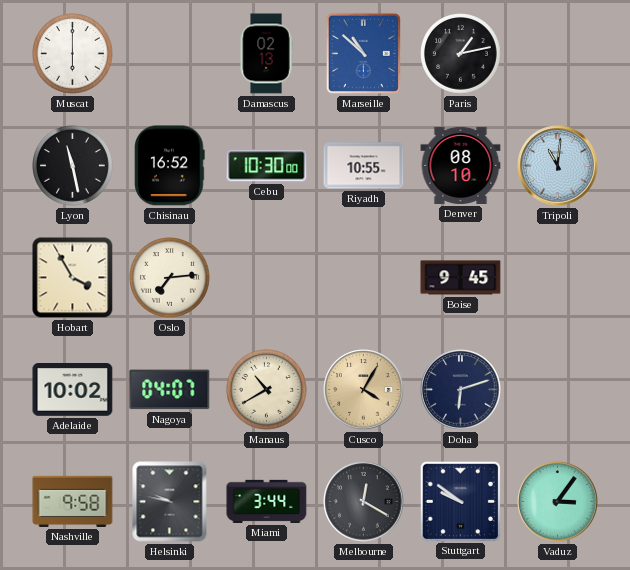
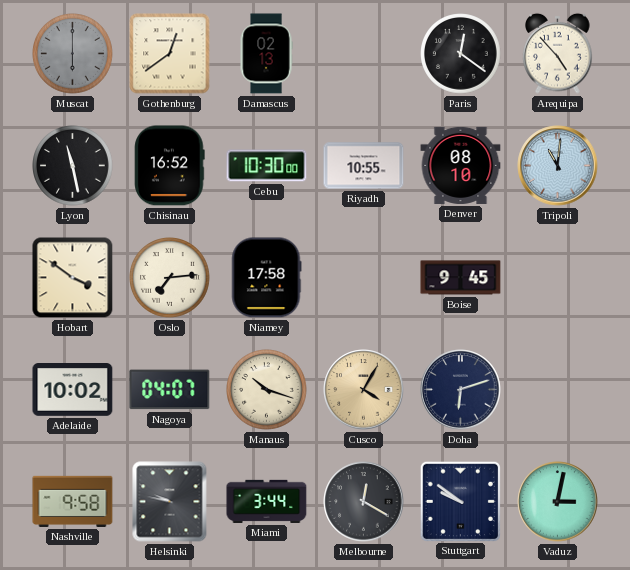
Muscat dial: white -> grey (73, 54)
Gothenburg: none -> 12:39 (170, 54)
Marseille: 10:52 -> none (363, 53)
Paris: 1:13 -> 12:21 (461, 54)
Arequipa: none -> 4:53 (558, 53)
Hobart: 3:55 -> 3:51 (73, 278)
Niamey: none -> 17:58 (266, 278)
Manaus: 10:40 -> 10:18 (267, 390)
Vaduz: 3:06 -> 3:02 (558, 502)
